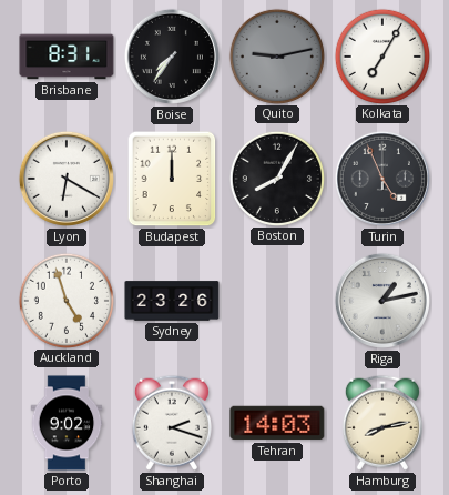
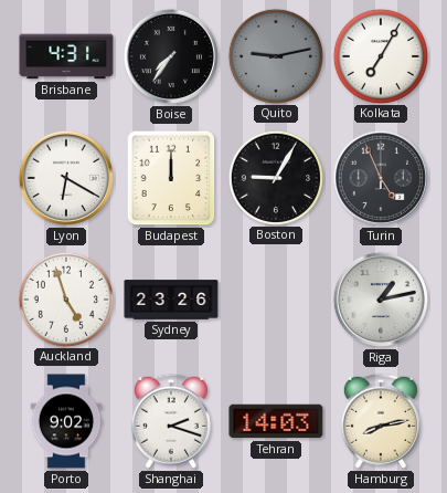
Brisbane: 8:31 -> 4:31 (66, 56)
Boston: 8:05 -> 9:05 (275, 177)
